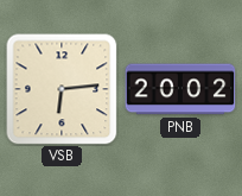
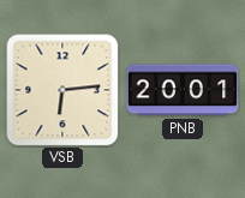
PNB: 20:02 -> 20:01 (183, 90)
